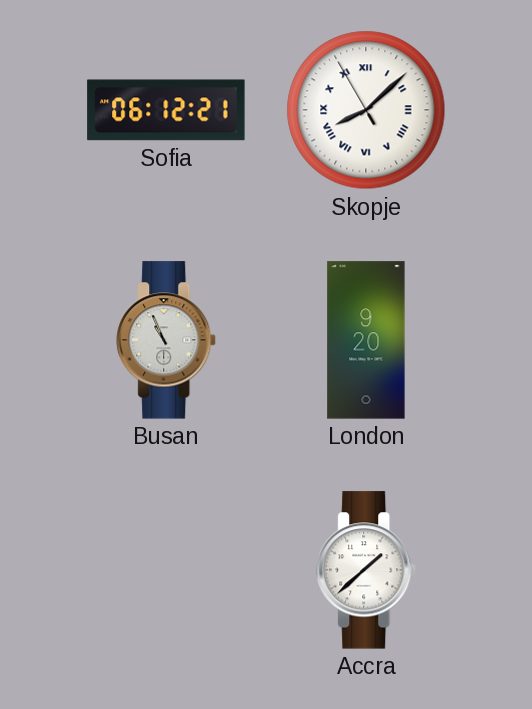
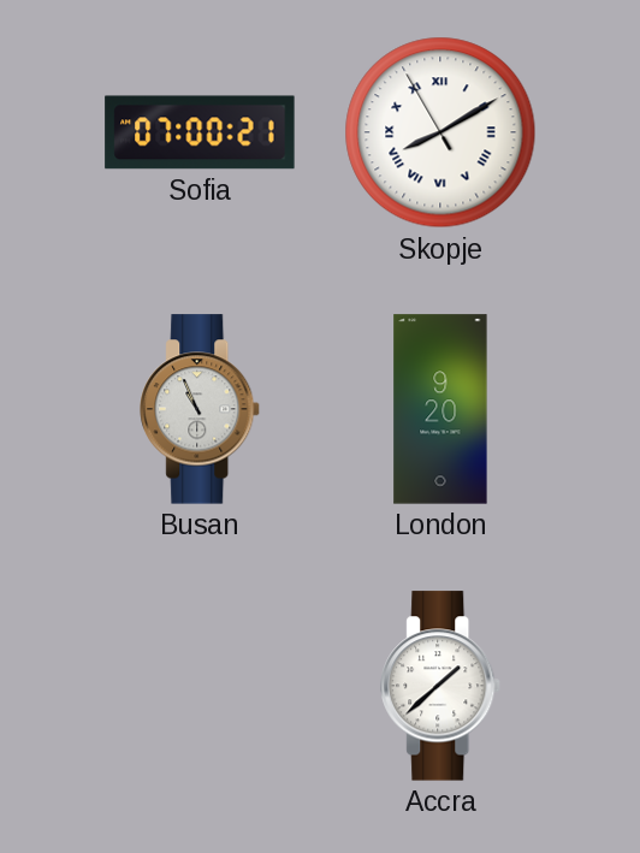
Sofia: 06:12 -> 07:00 (200, 132)
Skopje: 8:07 -> 8:09 (440, 132)
